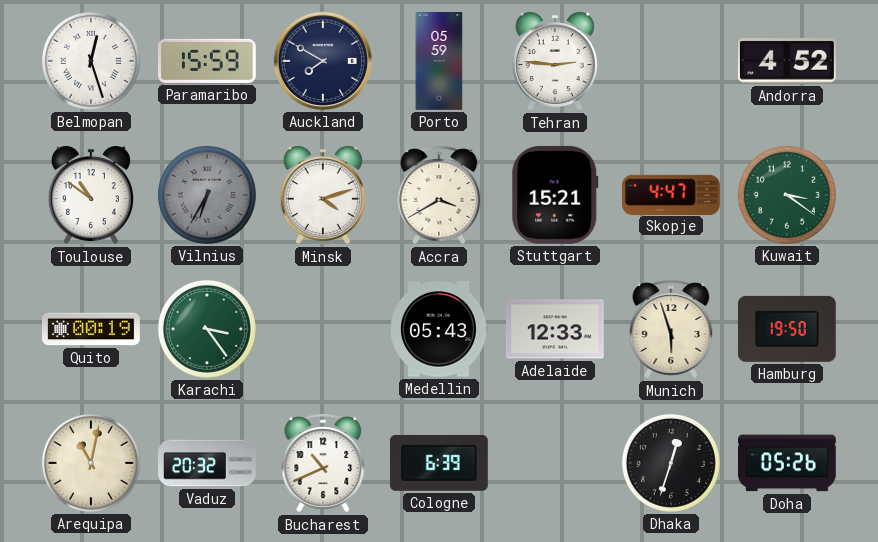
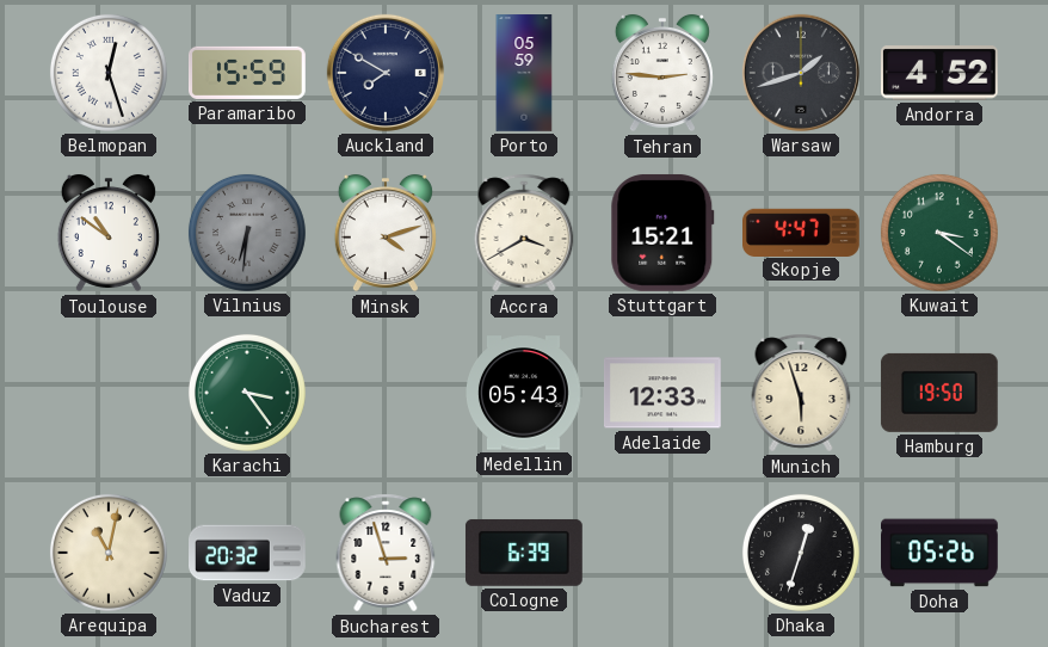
Warsaw: none -> 1:42 (801, 73)
Vilnius: 6:35 -> 6:31 (247, 233)
Quito: 00:19 -> none (92, 329)
Bucharest: 10:41 -> 2:57 (386, 553)
